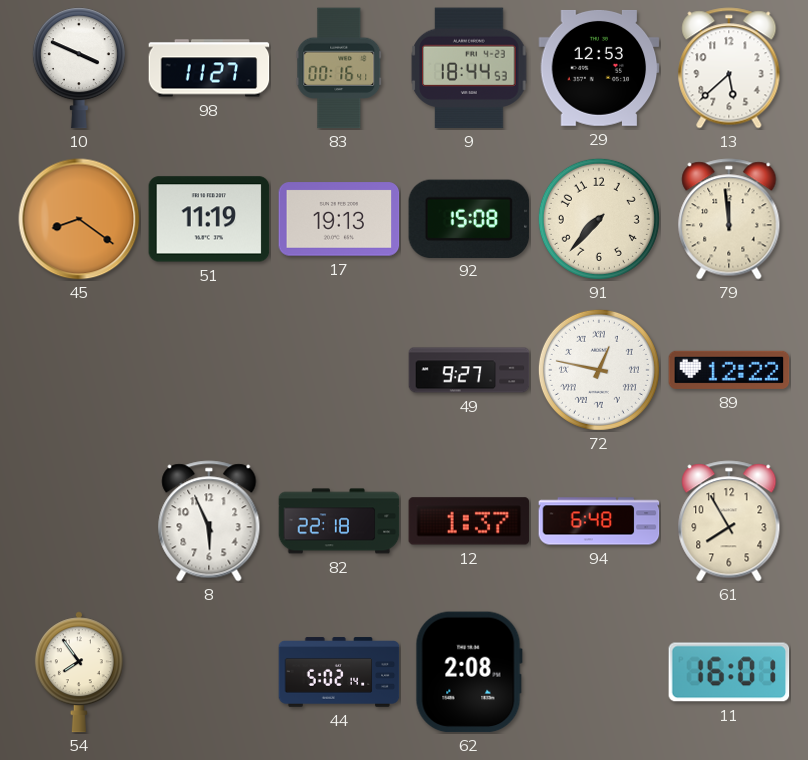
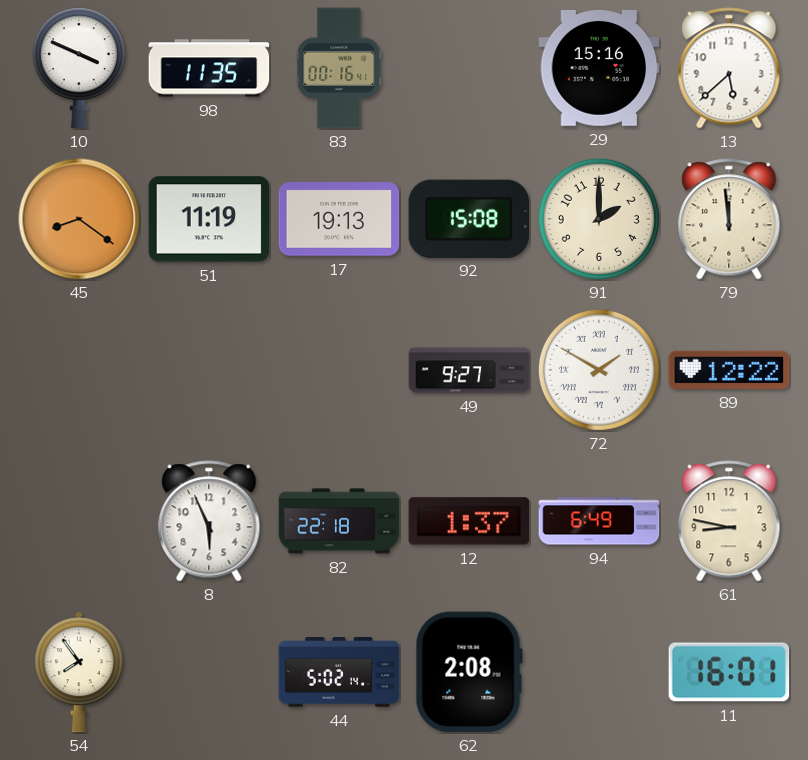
98: 11:27 -> 11:35 (209, 68)
9: 18:44 -> none (469, 68)
29: 12:53 -> 15:16 (599, 68)
91: 7:37 -> 2:00 (599, 219)
72: 12:47 -> 1:50 (599, 370)
94: 6:48 -> 6:49 (599, 521)
61: 7:55 -> 8:47 (729, 521)
